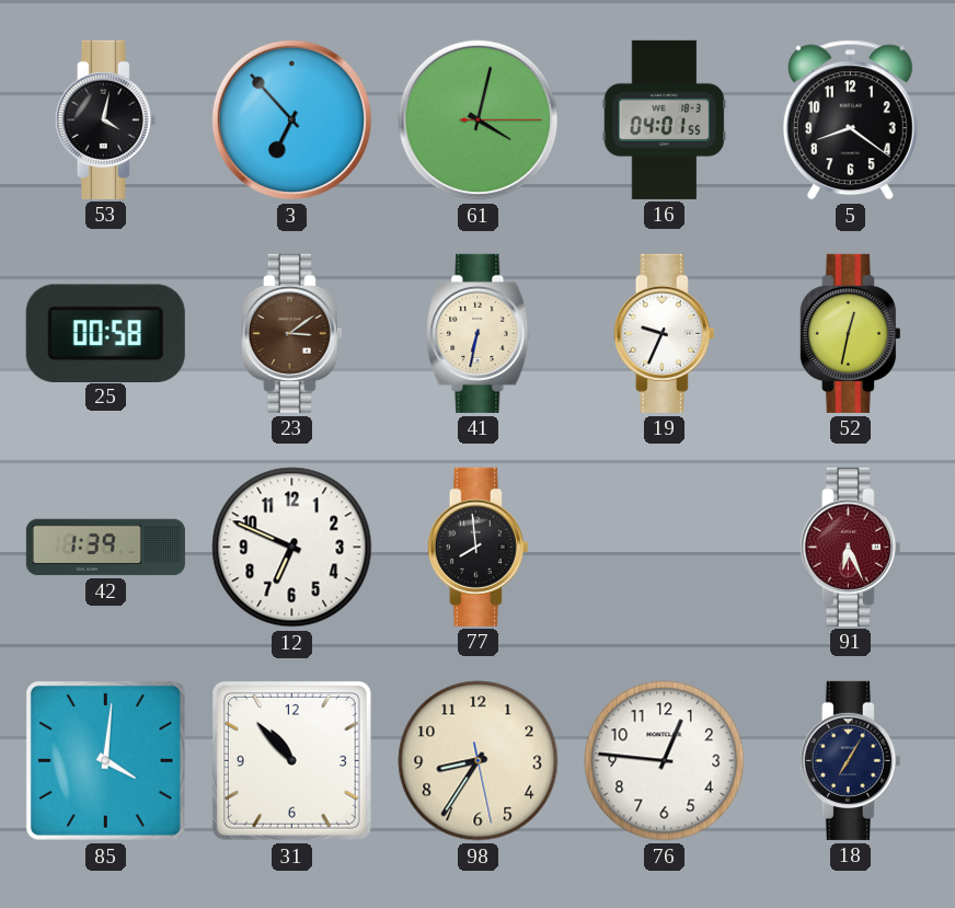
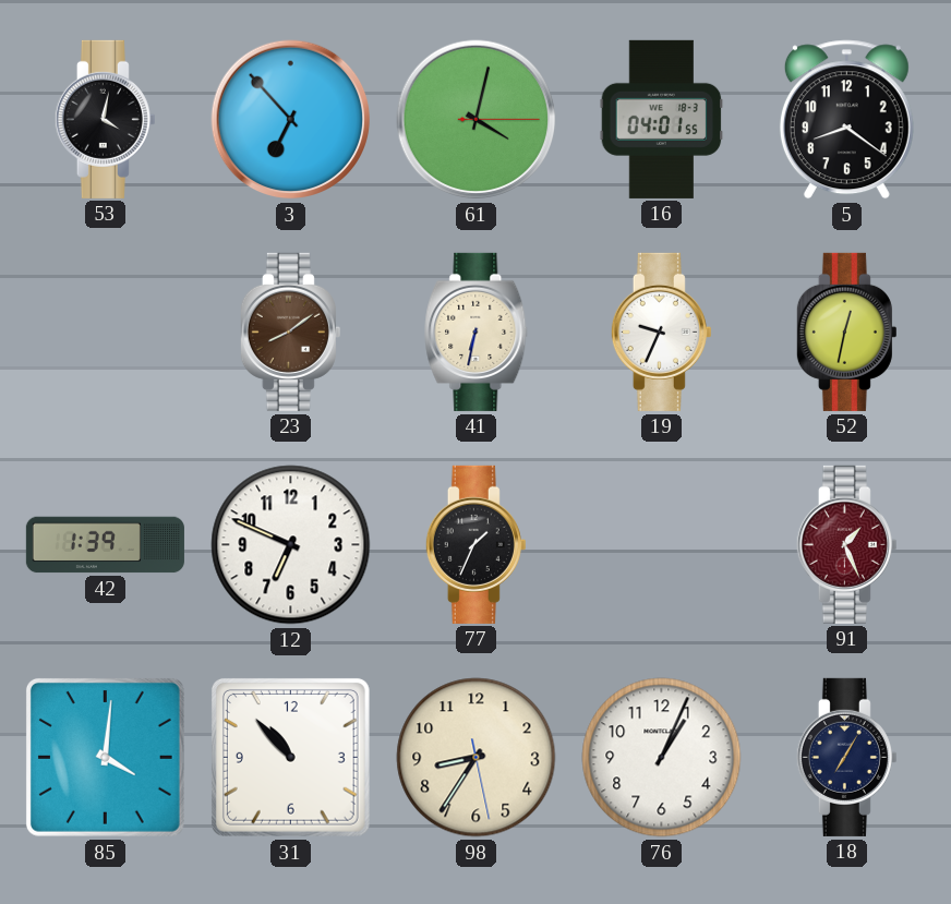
25: 00:58 -> none (105, 333)
23: 3:09 -> 8:09 (290, 332)
77: 7:59 -> 1:34 (475, 544)
91: 6:26 -> 1:26 (846, 544)
76: 12:46 -> 1:04 (662, 758)
